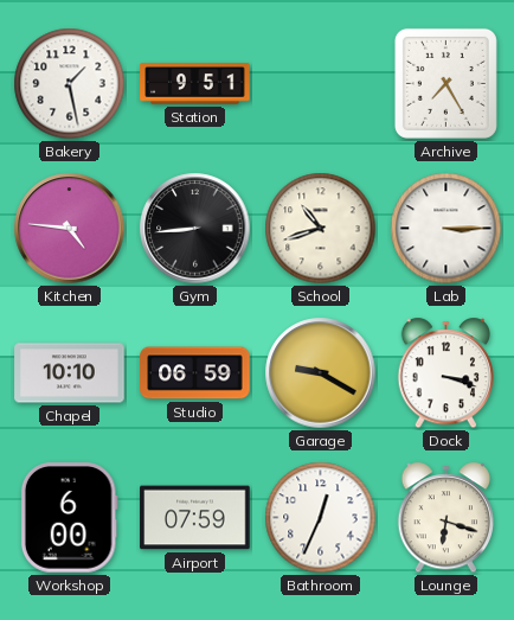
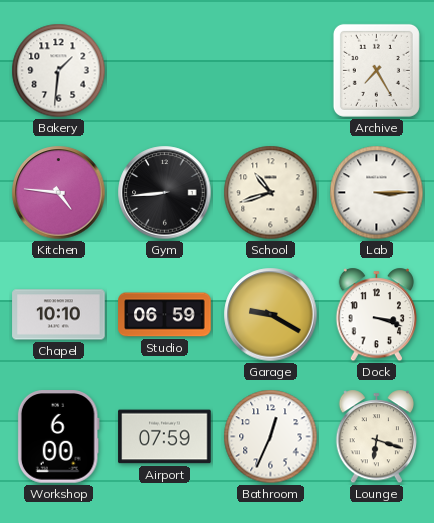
Bakery: 1:28 -> 1:31 (59, 71)
Station: 9:51 -> none (195, 84)
